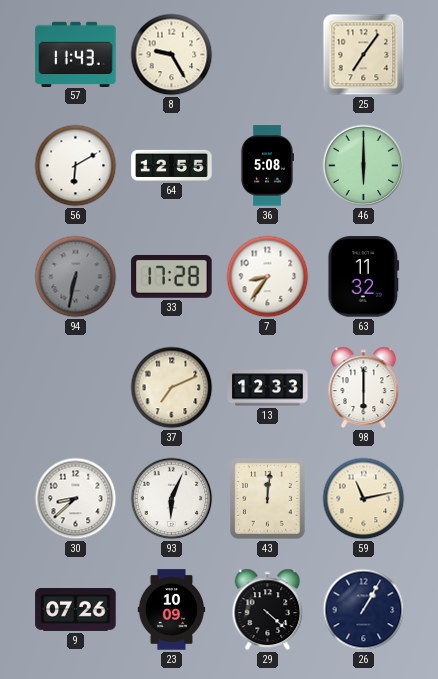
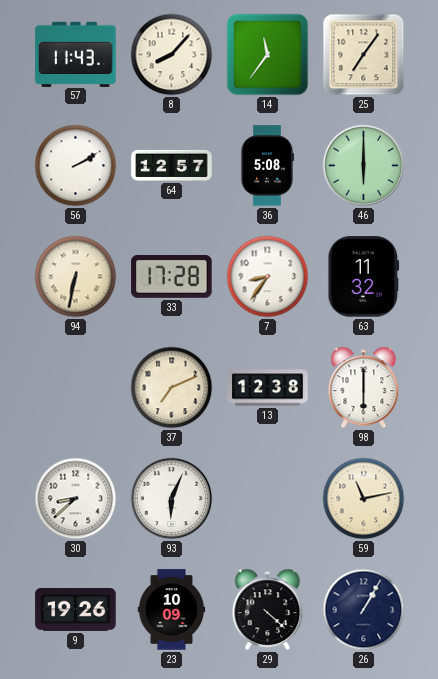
8: 9:25 -> 8:07 (172, 55)
14: none -> 11:36 (268, 55)
56: 6:10 -> 2:10 (76, 166)
64: 12:55 -> 12:57 (172, 165)
94 dial: grey -> cream (76, 277)
13: 12:33 -> 12:38 (268, 388)
43: 12:01 -> none (268, 499)
9: 07:26 -> 19:26 (76, 610)
